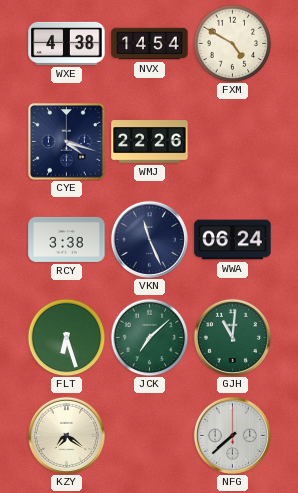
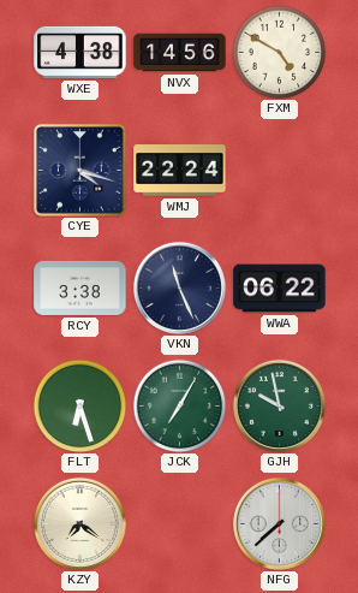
NVX: 14:54 -> 14:56 (180, 53)
WMJ: 22:26 -> 22:24 (180, 171)
WWA: 06:24 -> 06:22 (280, 289)
JCK: 7:08 -> 7:05 (179, 405)
GJH: 11:01 -> 9:58 (279, 405)
